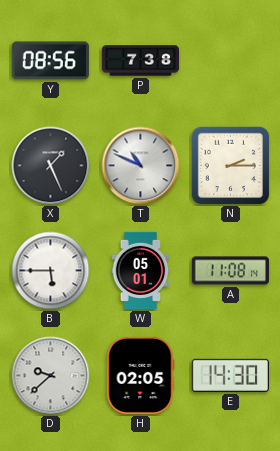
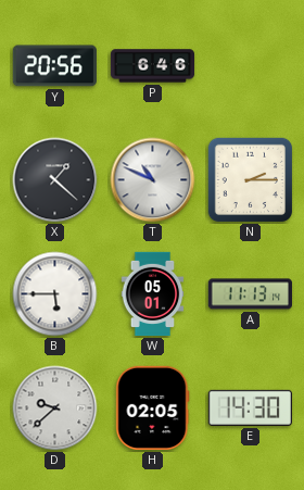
Y: 08:56 -> 20:56 (54, 66)
P: 7:38 -> 6:46 (153, 66)
X: 1:26 -> 1:22 (55, 180)
A: 11:08 -> 11:13 (250, 294)
